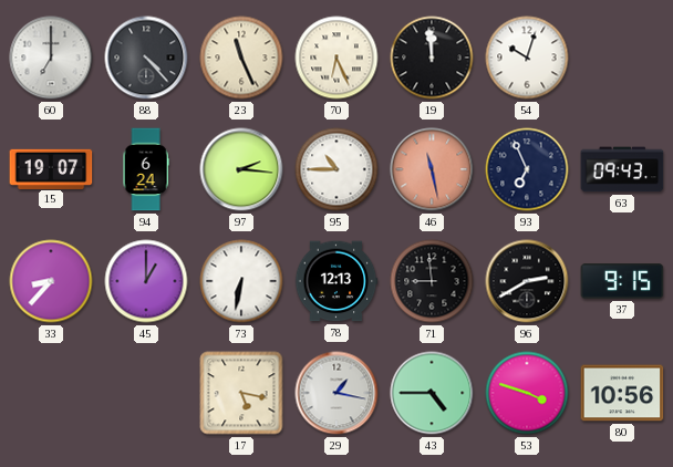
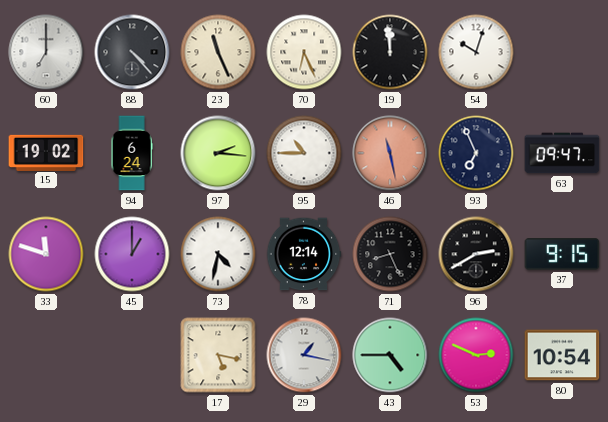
15: 19:07 -> 19:02 (46, 152)
63: 09:43 -> 09:47 (562, 153)
33: 8:37 -> 11:48 (46, 254)
73: 6:32 -> 4:32 (218, 254)
78: 12:13 -> 12:14 (304, 254)
71: 8:59 -> 8:26 (390, 254)
53: 3:48 -> 2:49 (476, 355)
80: 10:56 -> 10:54 (562, 355)
